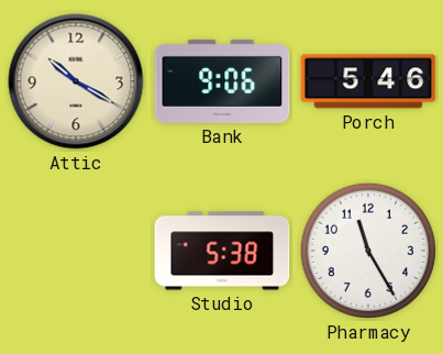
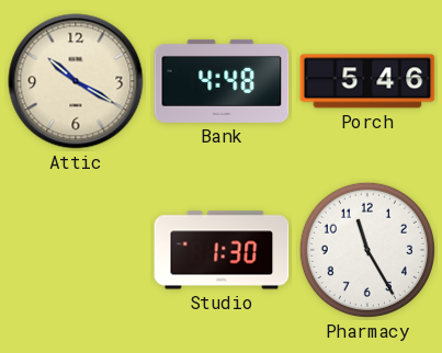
Bank: 9:06 -> 4:48 (222, 81)
Studio: 5:38 -> 1:30 (222, 250)
